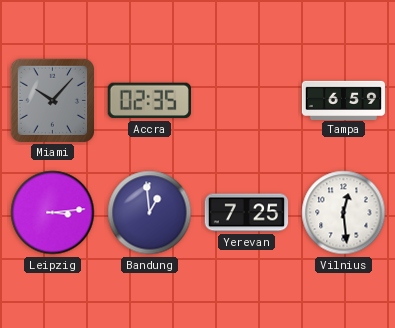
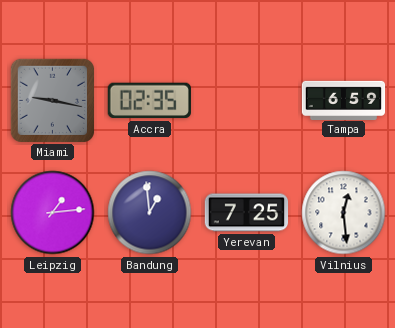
Miami: 10:07 -> 9:17 (52, 100)
Leipzig: 3:14 -> 1:14 (53, 213)
